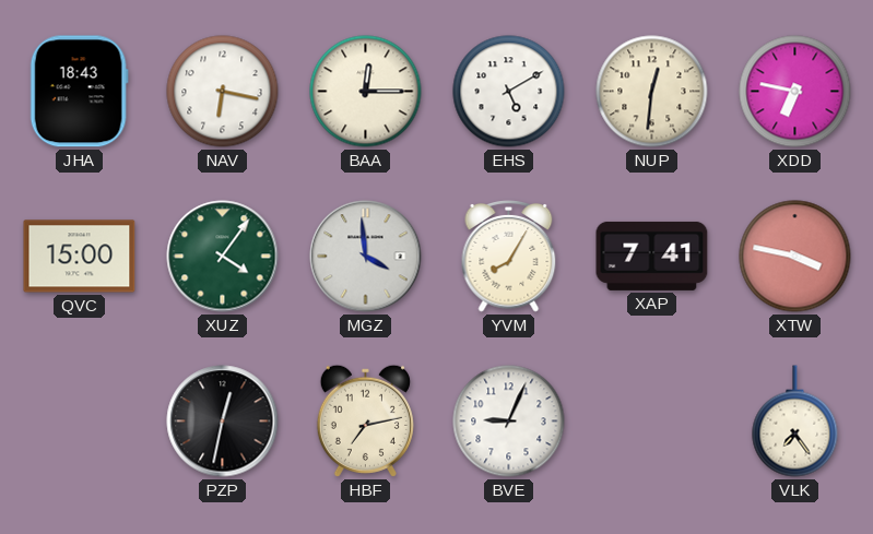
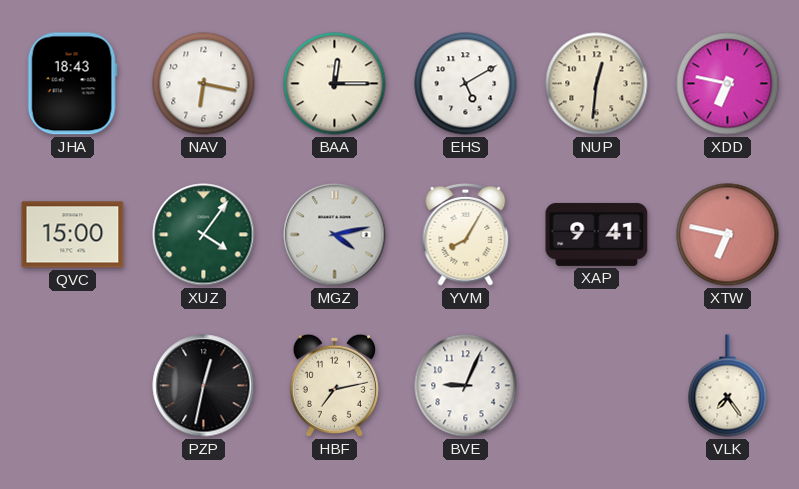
MGZ: 3:59 -> 4:13 (335, 235)
XAP: 7:41 -> 9:41 (597, 234)
XTW: 3:47 -> 6:47 (728, 235)
